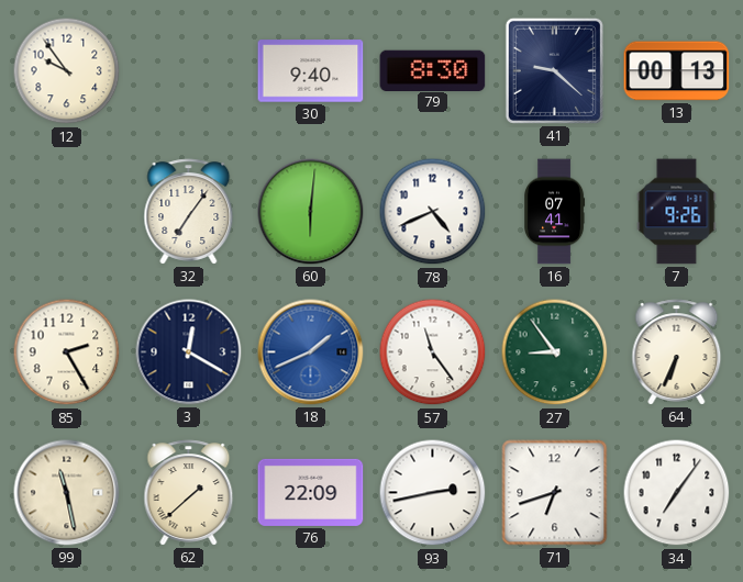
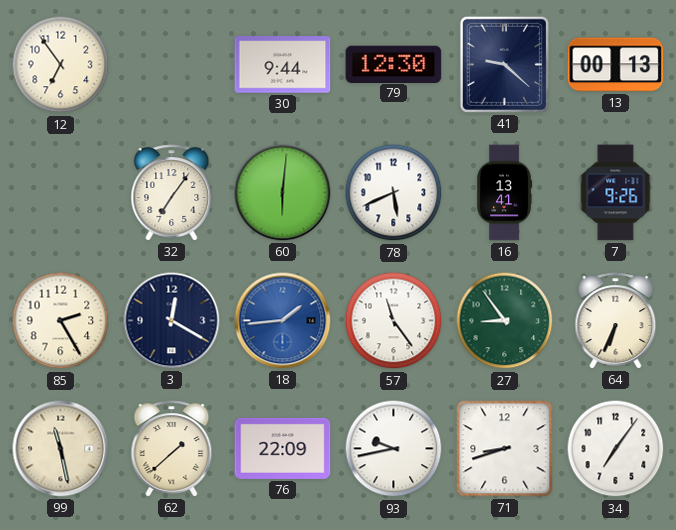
12: 9:54 -> 6:54 (61, 65)
30: 9:40 -> 9:44 (283, 65)
79: 8:30 -> 12:30 (394, 64)
78: 4:41 -> 5:41 (394, 193)
16: 07:41 -> 13:41 (505, 193)
18: 1:41 -> 1:44 (283, 321)
93: 2:43 -> 9:43 (394, 449)
71: 6:42 -> 8:42 (505, 449)
